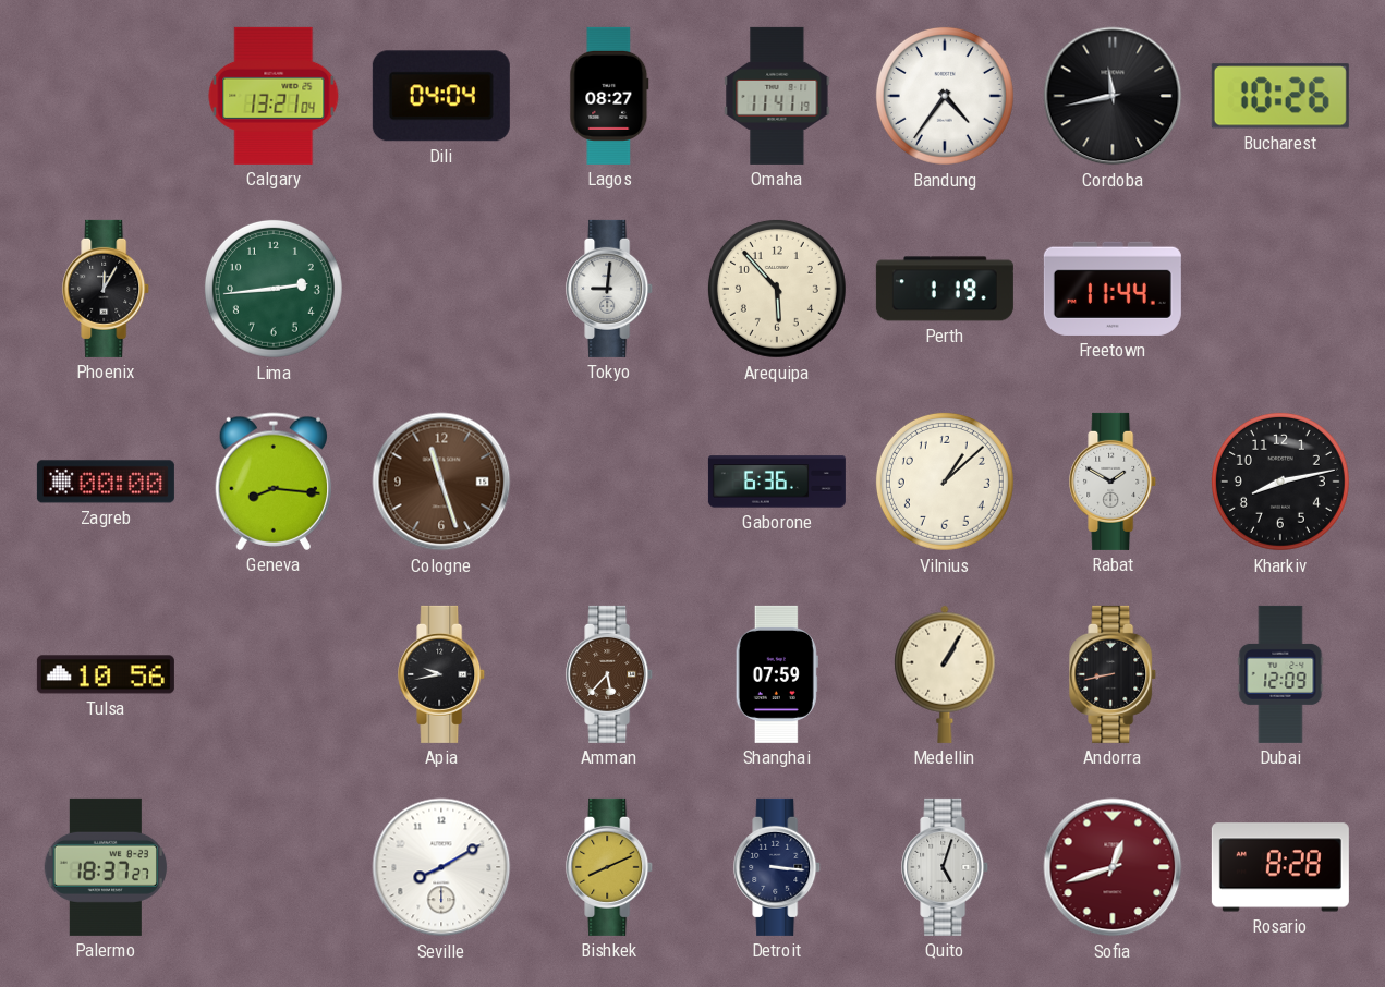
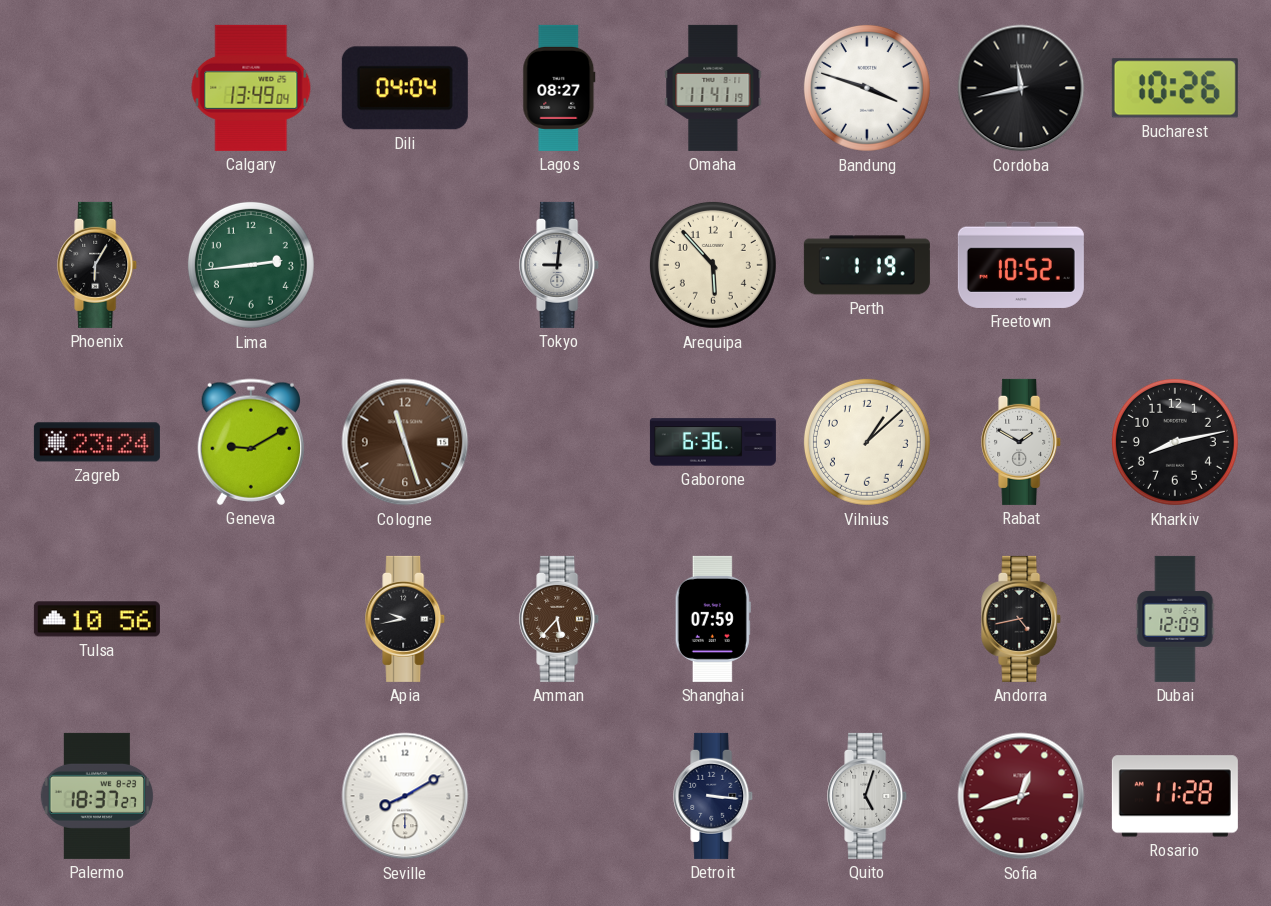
Calgary: 13:21 -> 13:49 (251, 88)
Bandung: 4:36 -> 3:48 (867, 88)
Phoenix: 12:05 -> 6:05 (98, 265)
Freetown: 11:44 -> 10:52 (1021, 265)
Zagreb: 00:00 -> 23:24 (97, 442)
Geneva: 8:16 -> 9:10 (250, 442)
Medellin: 1:05 -> none (945, 674)
Andorra: 8:43 -> 4:43 (1022, 619)
Bishkek: 8:11 -> none (610, 867)
Rosario: 8:28 -> 11:28 (1175, 796)
